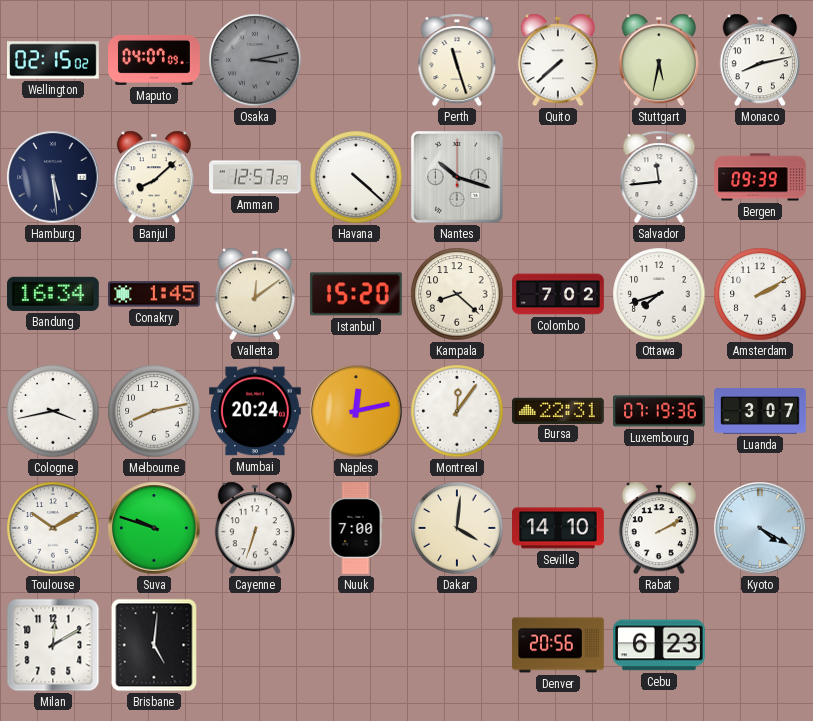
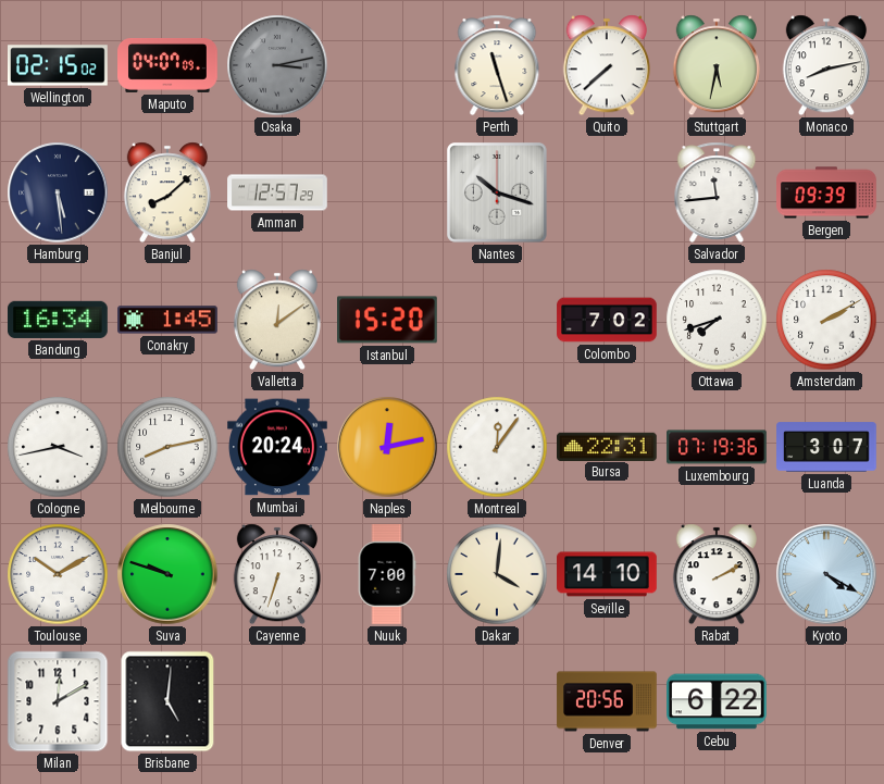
Havana: 4:22 -> none (356, 177)
Kampala: 8:22 -> none (457, 294)
Cebu: 6:23 -> 6:22 (718, 701)
